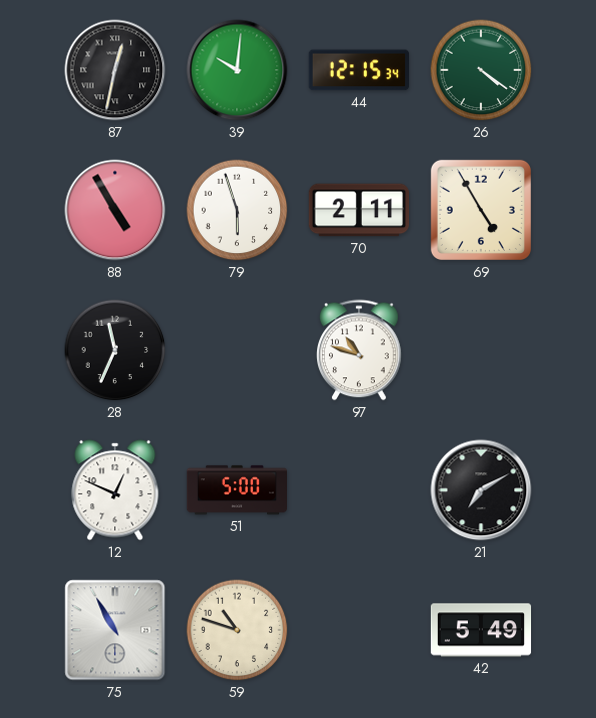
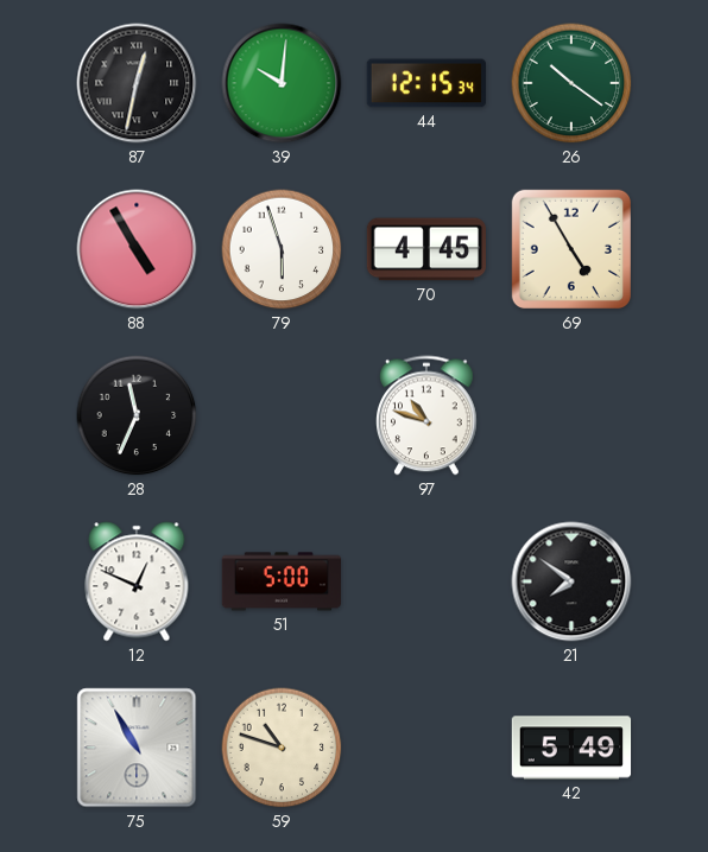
26: 4:21 -> 10:21 (571, 83)
70: 2:11 -> 4:45 (425, 249)
21: 7:10 -> 7:51 (571, 581)
